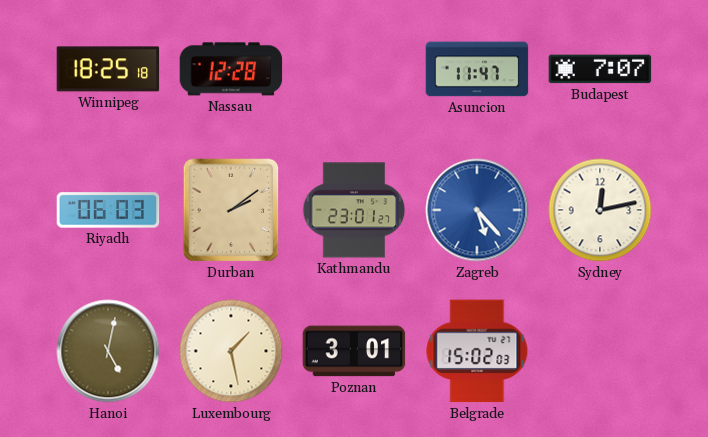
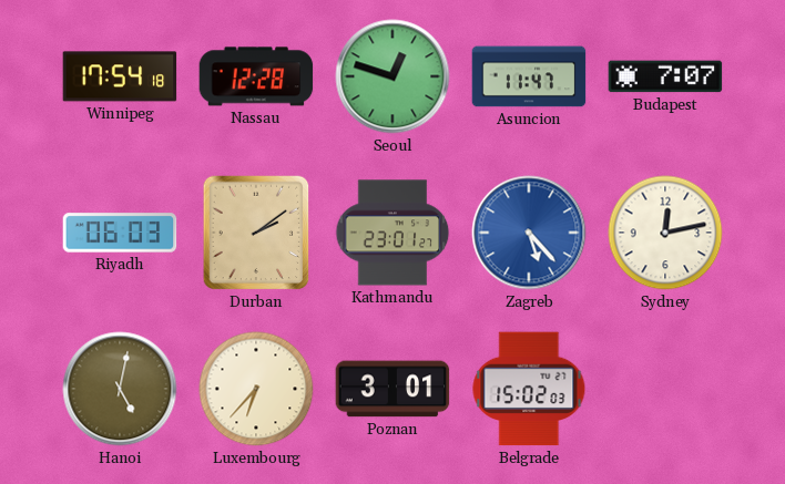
Winnipeg: 18:25 -> 17:54 (120, 76)
Seoul: none -> 12:48 (392, 76)
Luxembourg: 1:28 -> 6:37 (256, 389)
